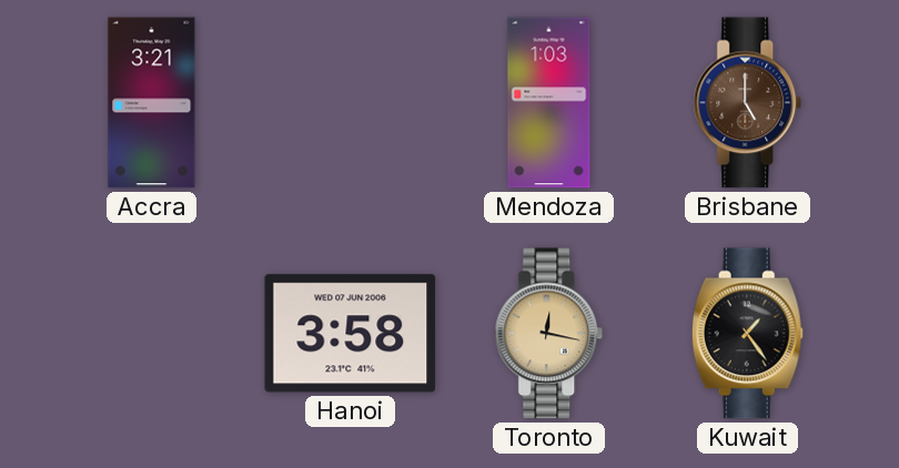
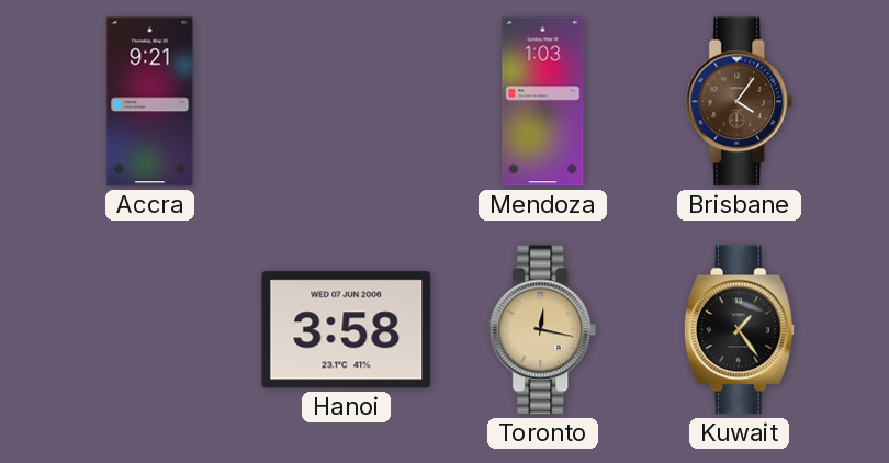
Accra: 3:21 -> 9:21 (150, 102)
Brisbane: 5:00 -> 4:06 (740, 102)
